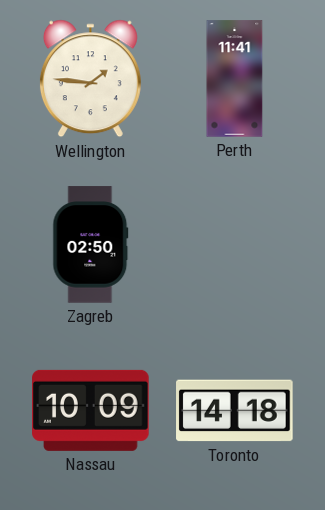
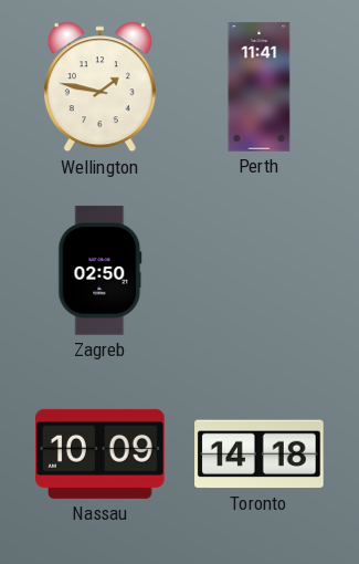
Wellington: 1:46 -> 1:47 (99, 87)
